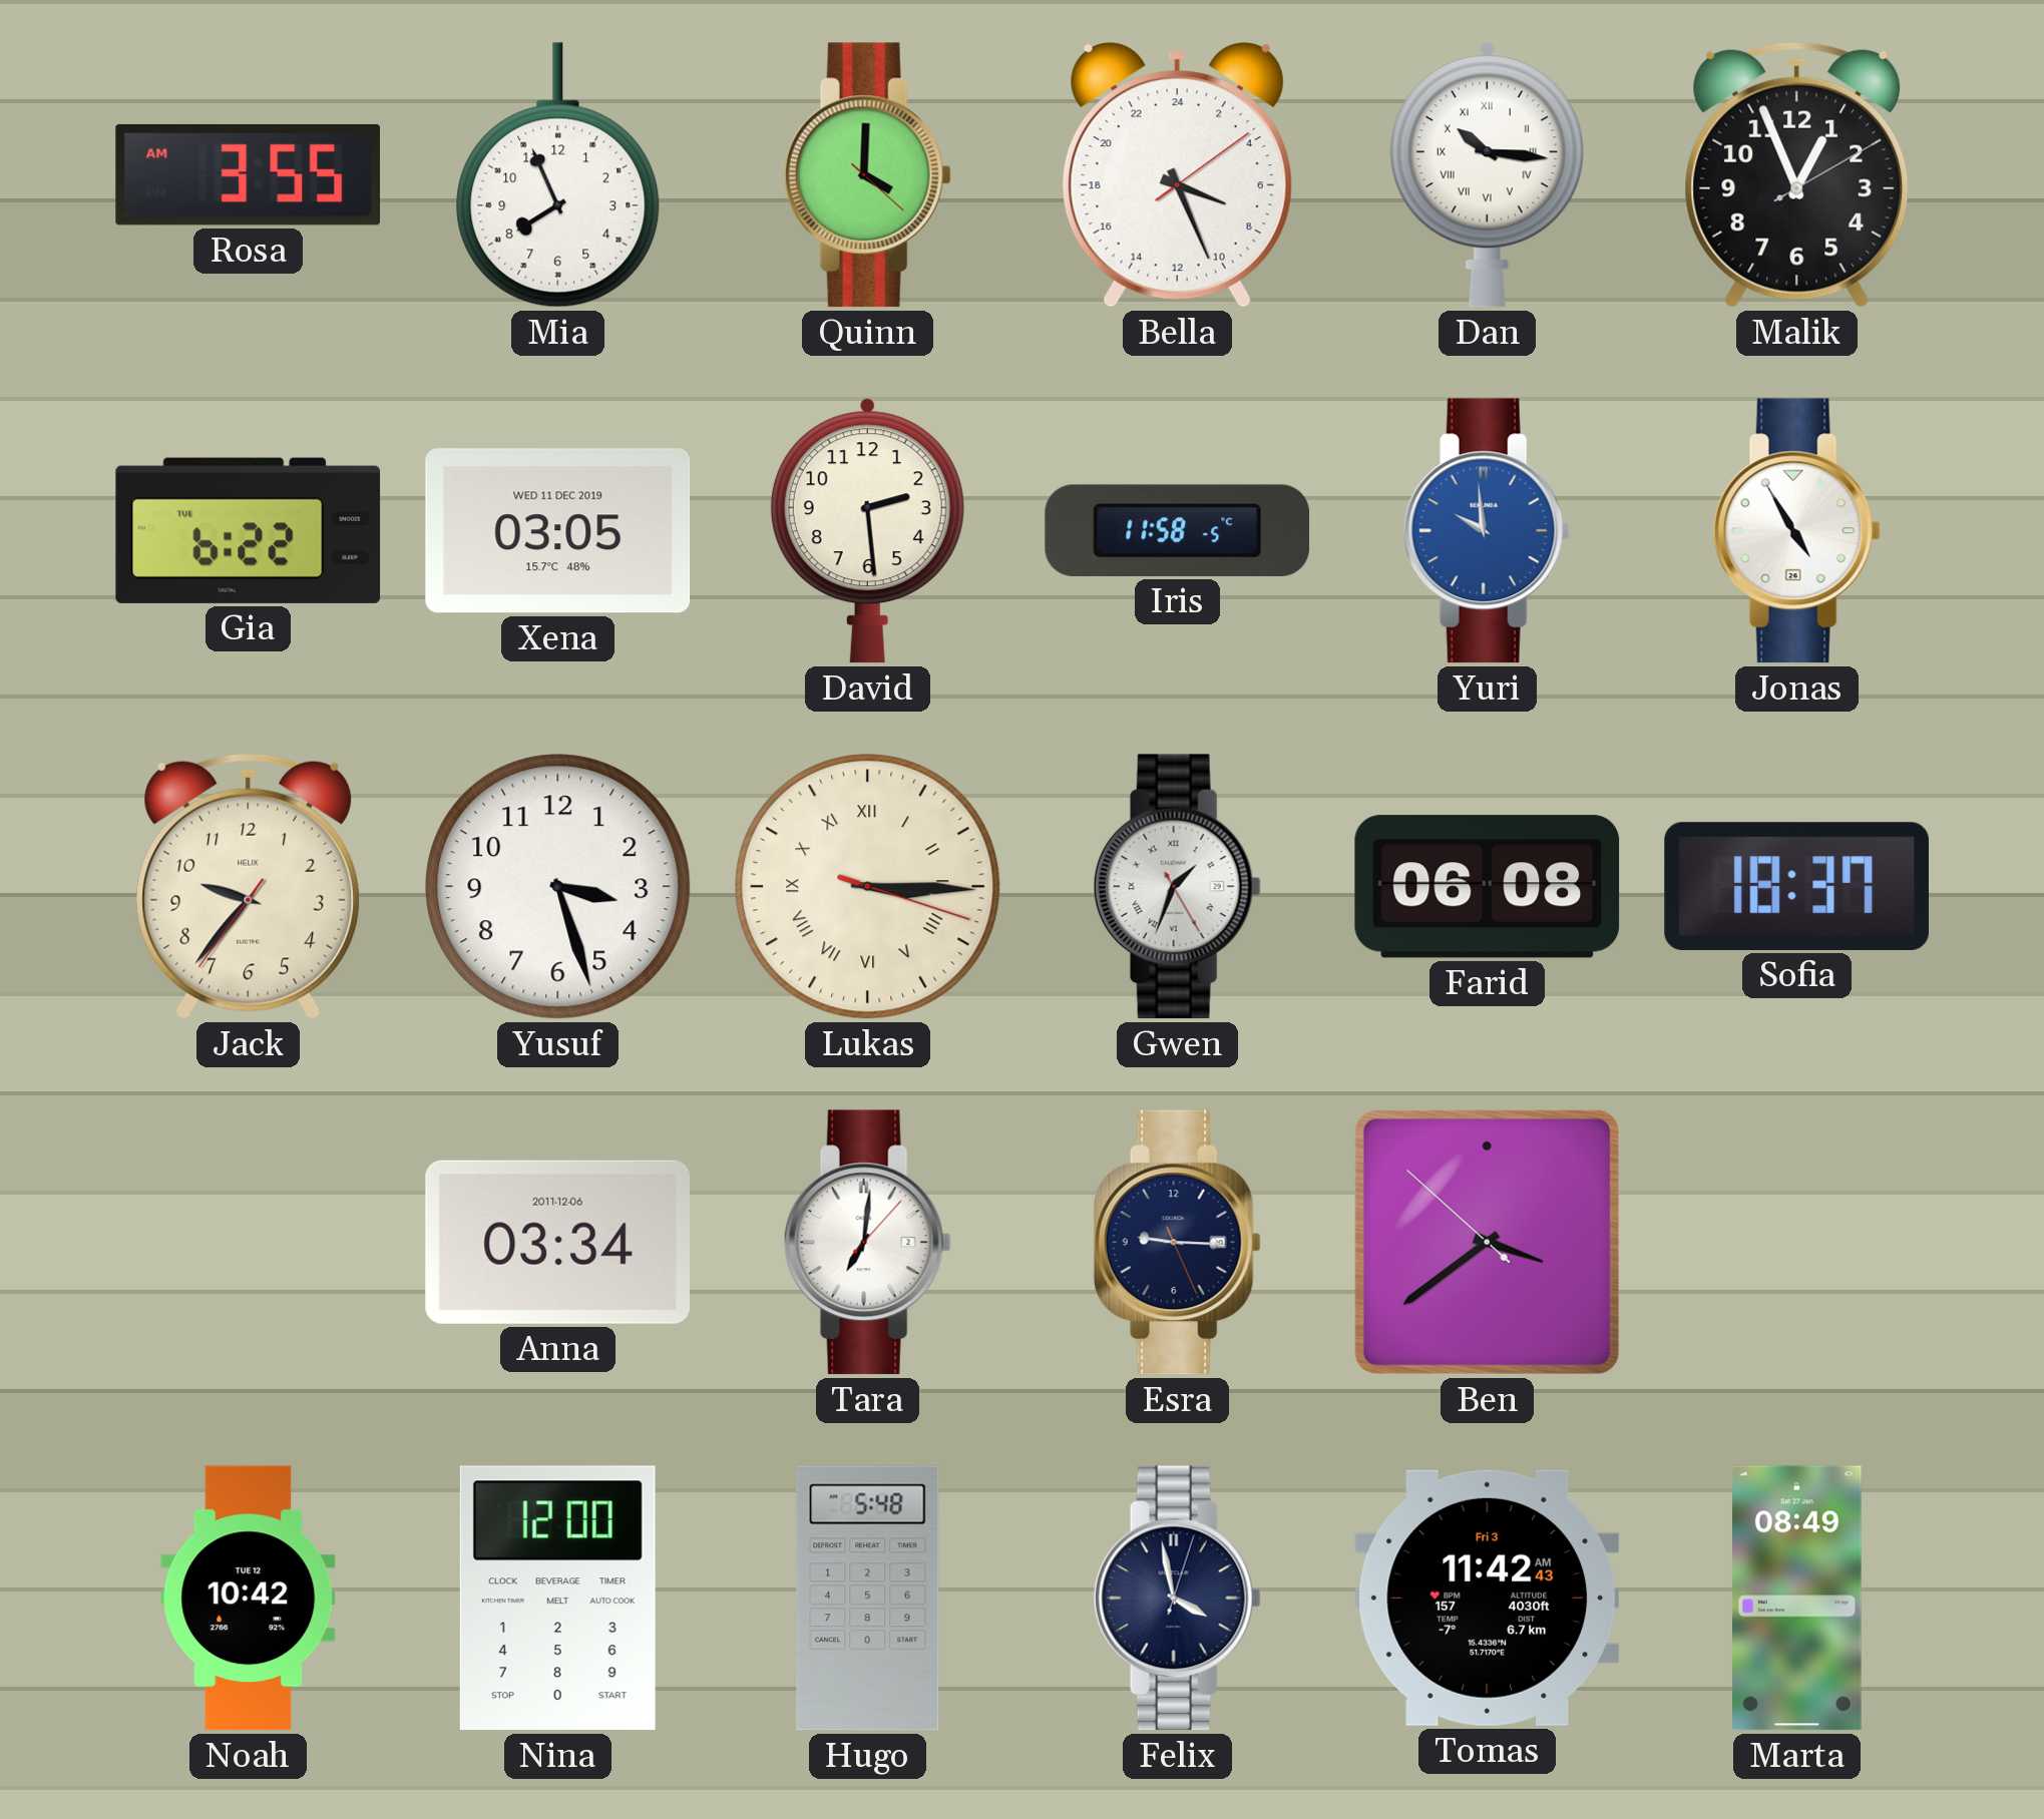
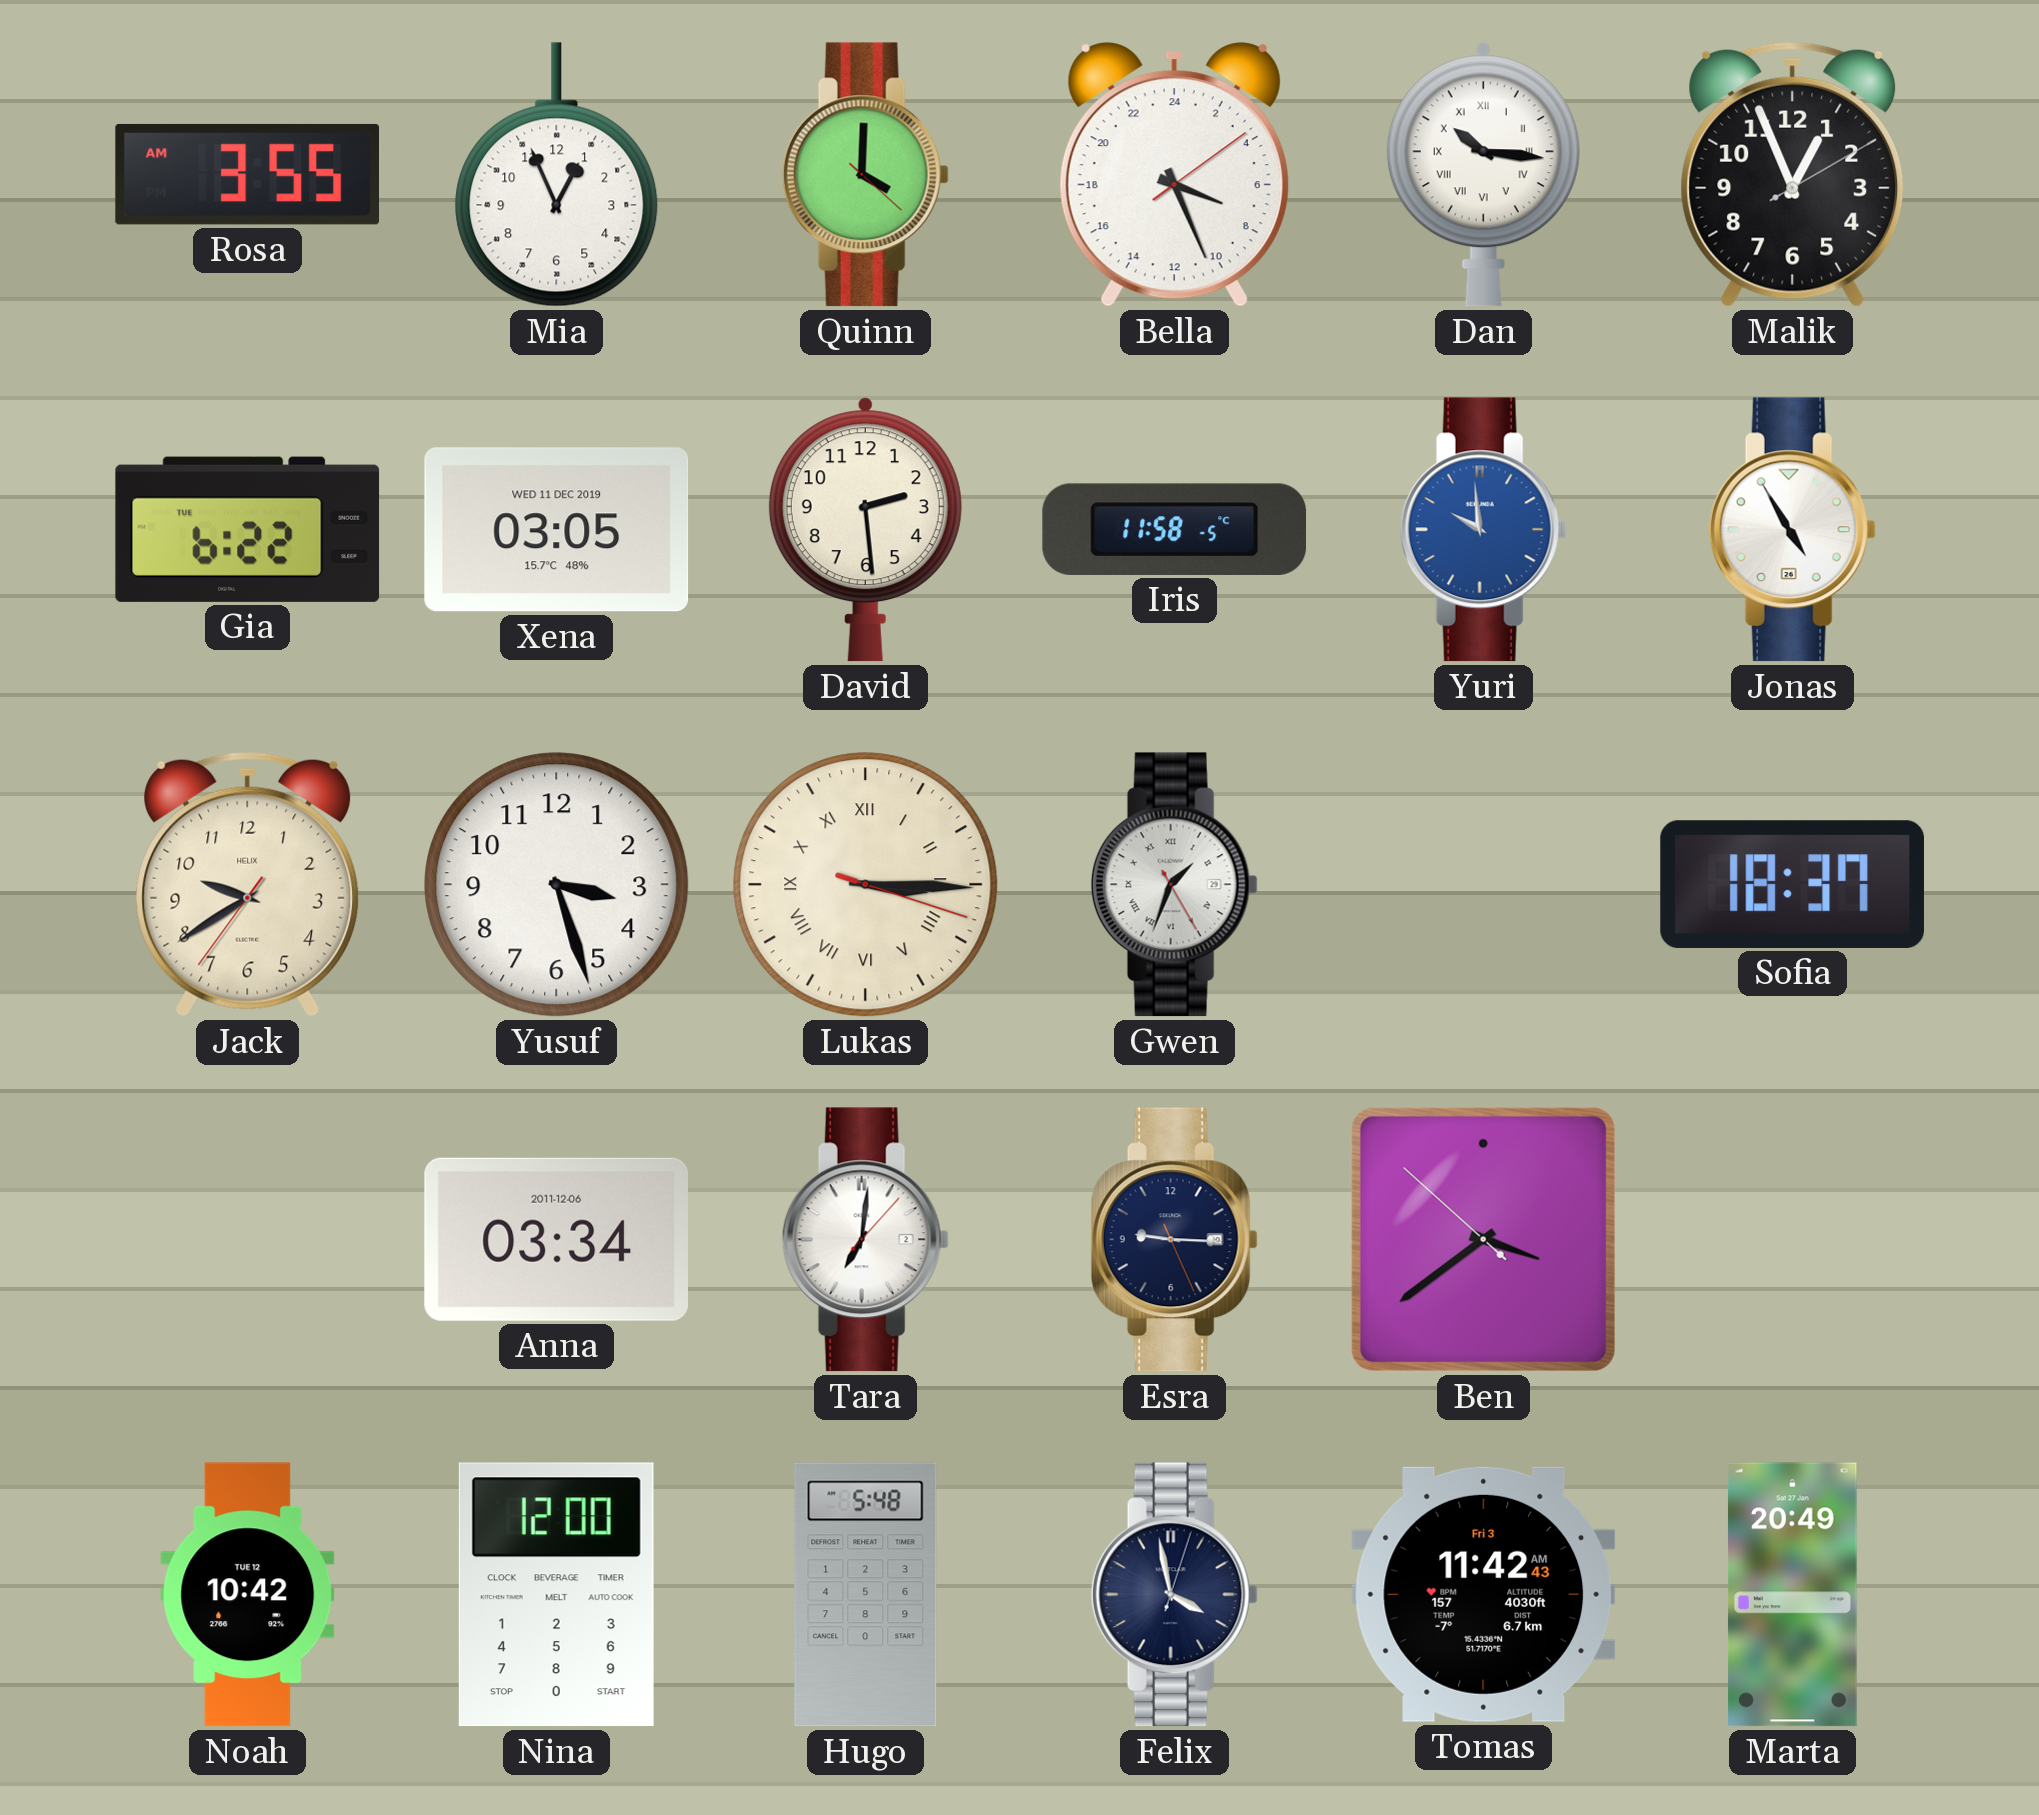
Mia: 7:56 -> 12:56 (557, 175)
Jack: 9:36 -> 9:39 (248, 884)
Farid: 06:08 -> none (1488, 887)
Marta: 08:49 -> 20:49 (1792, 1595)
